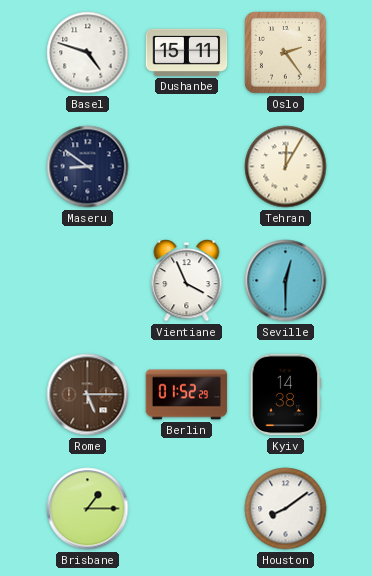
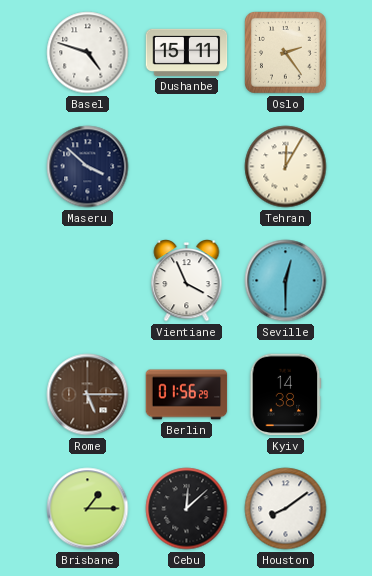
Maseru: 8:51 -> 3:52 (88, 167)
Berlin: 01:52 -> 01:56 (187, 395)
Cebu: none -> 12:08 (187, 509)
